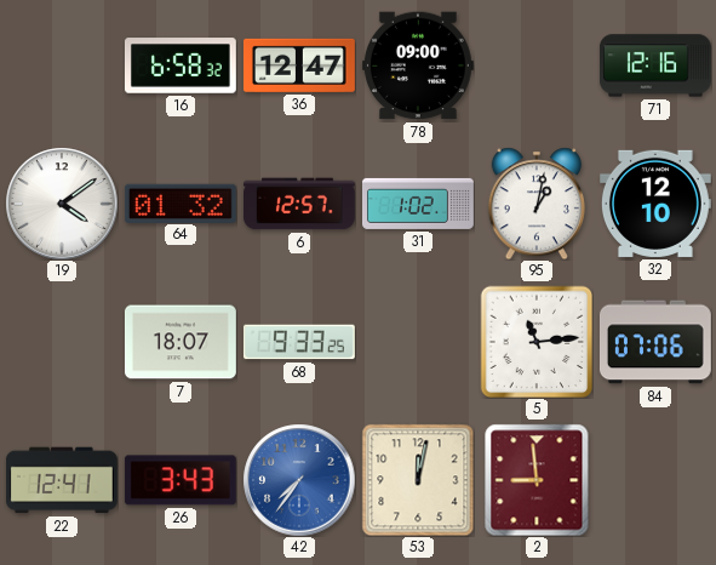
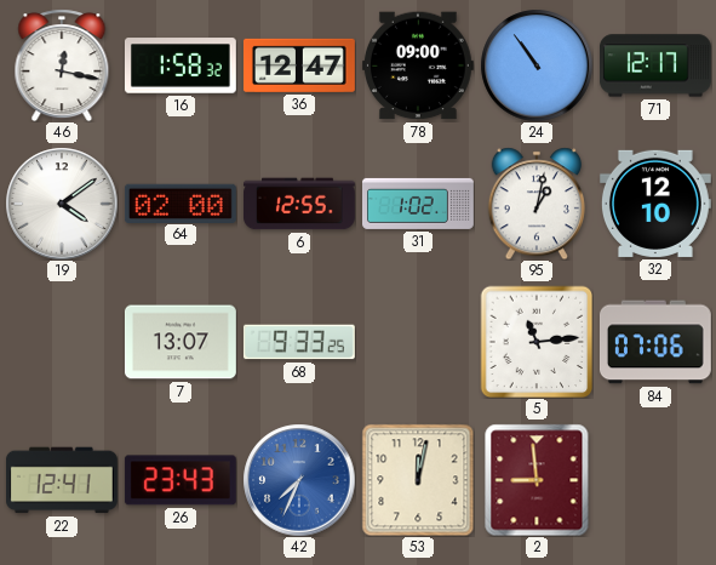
46: none -> 12:17 (62, 65)
16: 6:58 -> 1:58 (181, 65)
24: none -> 10:54 (537, 65)
71: 12:16 -> 12:17 (655, 65)
64: 01:32 -> 02:00 (181, 202)
6: 12:57 -> 12:55 (299, 204)
7: 18:07 -> 13:07 (181, 342)
26: 3:43 -> 23:43 (181, 480)
42: 7:36 -> 7:34 (299, 480)
